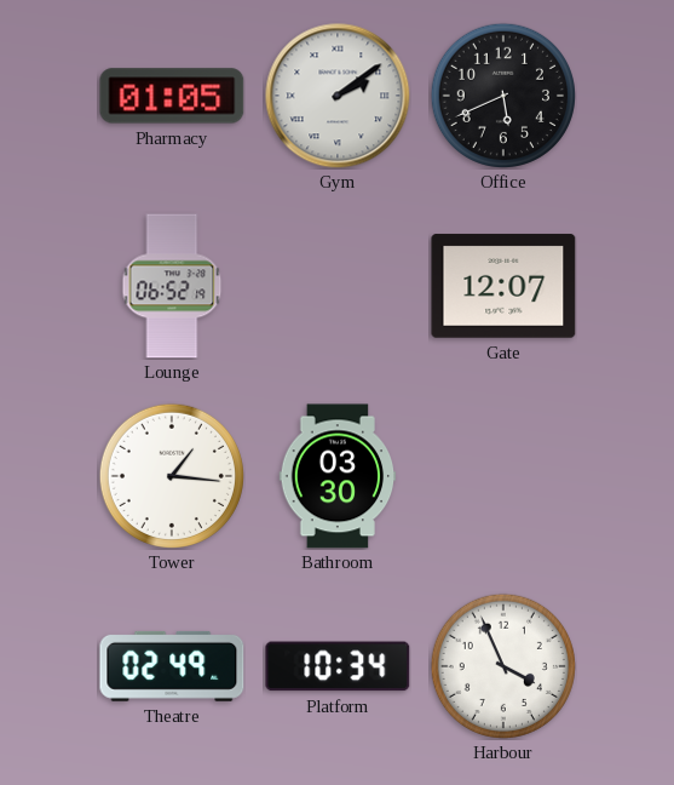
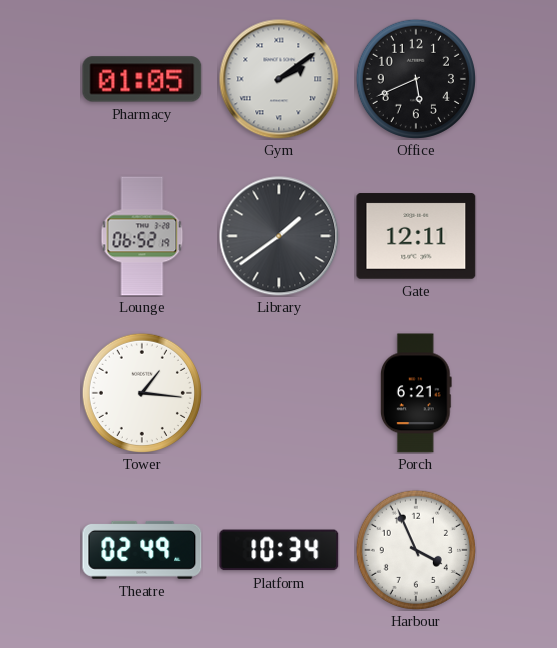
Library: none -> 1:39 (279, 236)
Gate: 12:07 -> 12:11 (416, 236)
Bathroom: 03:30 -> none (338, 476)
Porch: none -> 6:21 (416, 393)
